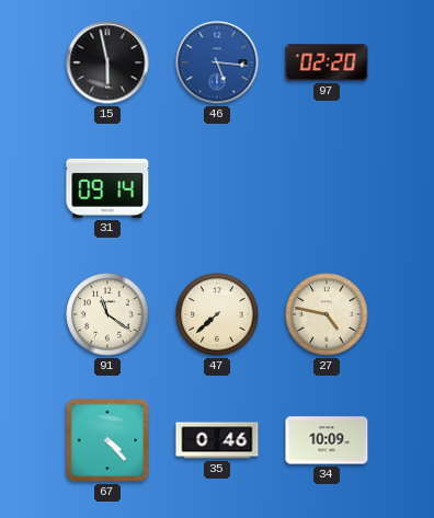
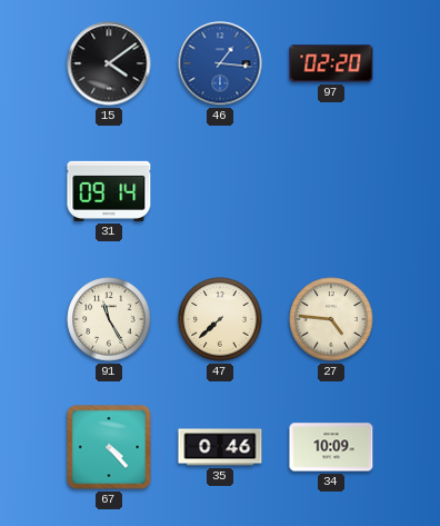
15: 5:58 -> 4:09 (109, 63)
46: 5:16 -> 1:16 (220, 63)
91: 11:21 -> 11:25 (109, 319)
27: 4:47 -> 4:46 (331, 319)
